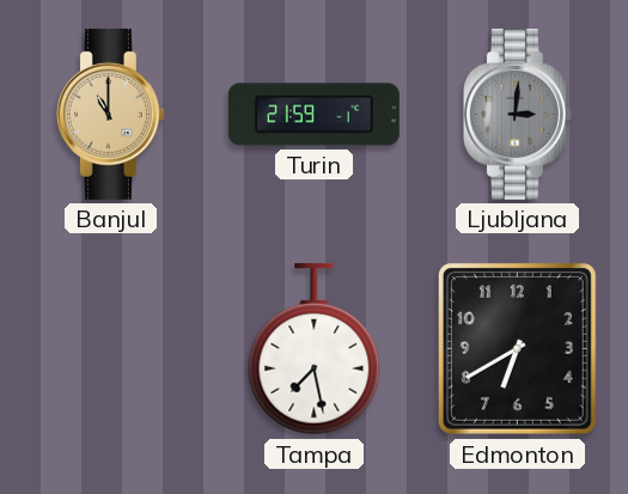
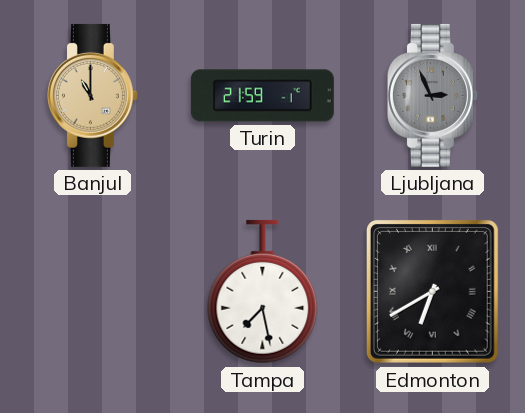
Ljubljana: 3:01 -> 2:56 (432, 95)
Edmonton numerals: Arabic -> Roman (432, 291)
